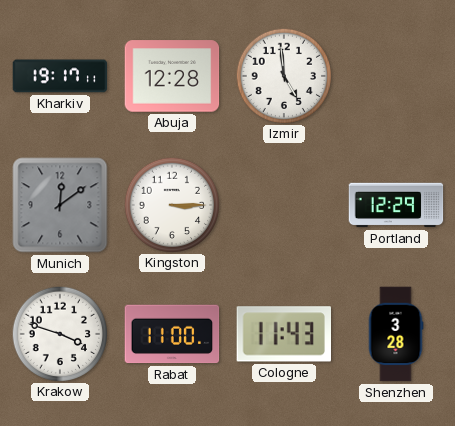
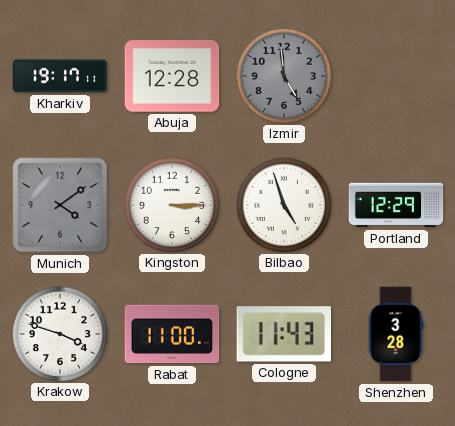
Izmir dial: white -> grey (283, 75)
Munich: 12:09 -> 4:09 (60, 205)
Bilbao: none -> 4:57 (283, 204)
